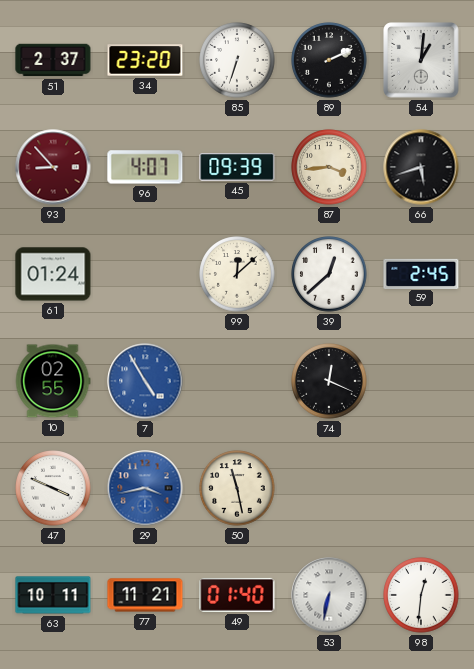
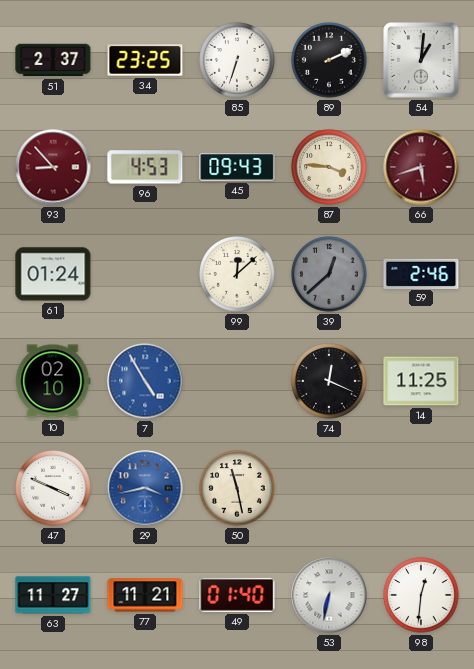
34: 23:20 -> 23:25 (145, 60)
96: 4:07 -> 4:53 (145, 167)
45: 09:39 -> 09:43 (237, 167)
87: 3:44 -> 3:46 (329, 167)
66 dial: black -> burgundy (421, 167)
39 dial: white -> grey (329, 274)
59: 2:45 -> 2:46 (421, 273)
10: 02:55 -> 02:10 (53, 381)
14: none -> 11:25 (421, 381)
63: 10:11 -> 11:27 (53, 595)
